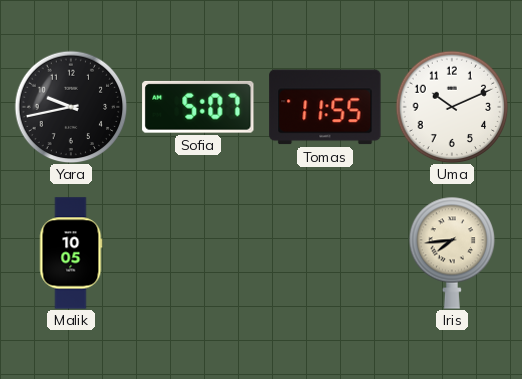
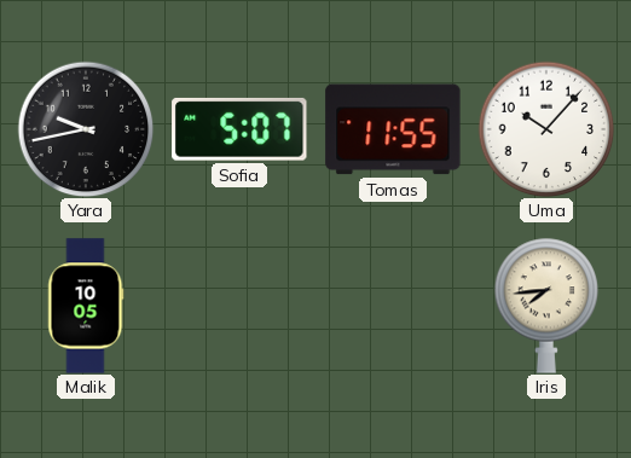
Uma: 10:11 -> 10:07 (546, 129)
